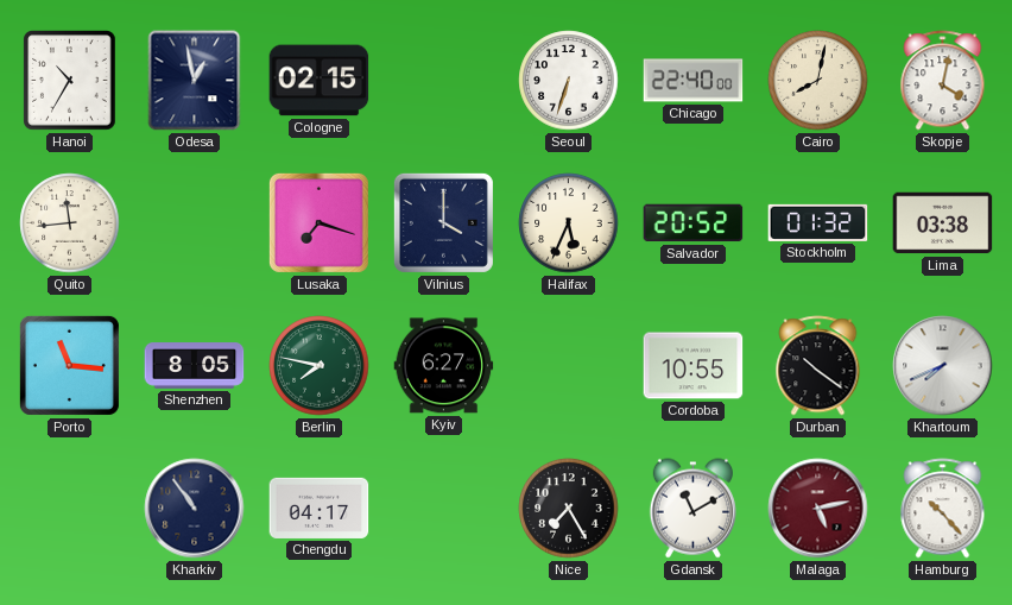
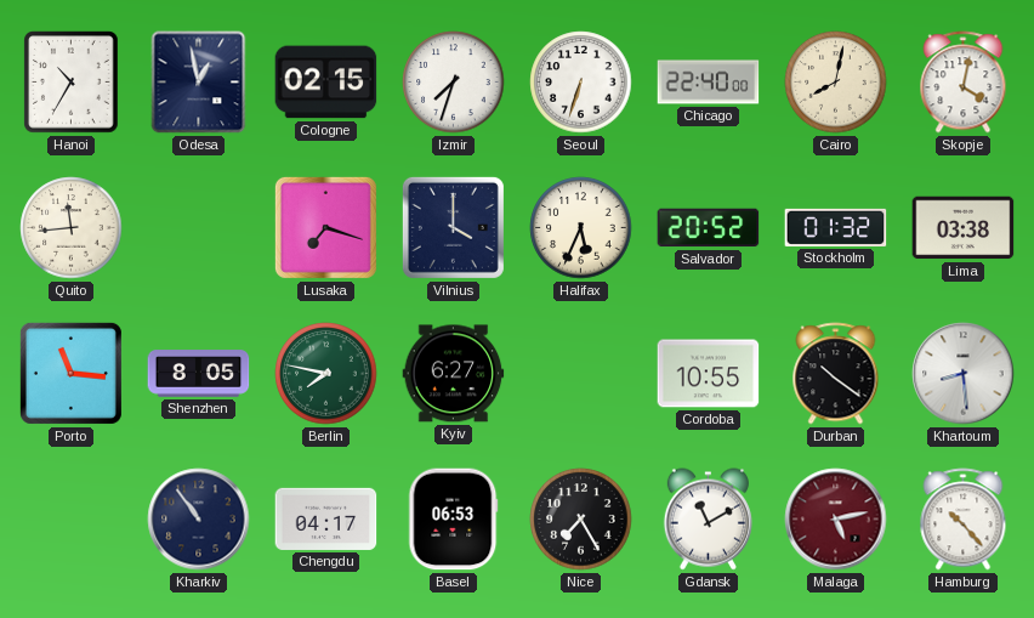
Izmir: none -> 7:33 (454, 83)
Khartoum: 7:41 -> 8:29 (964, 374)
Basel: none -> 06:53 (454, 520)
